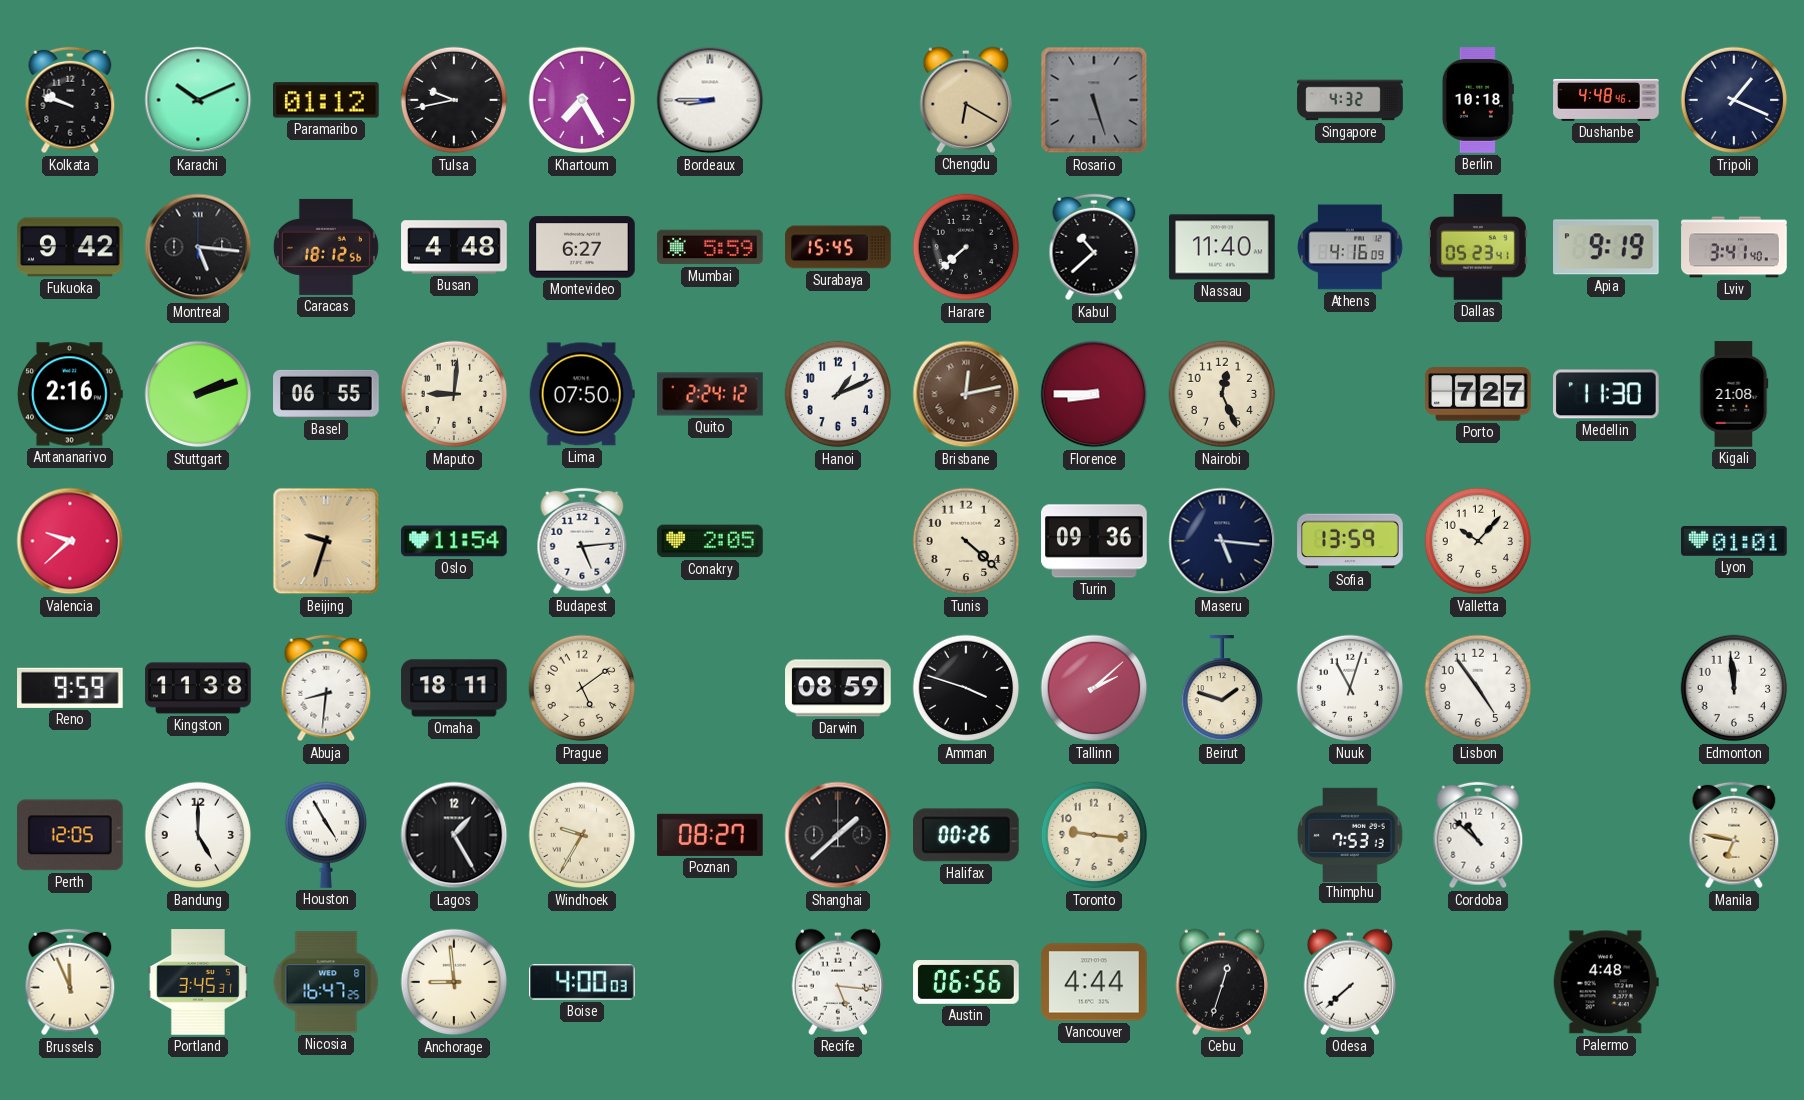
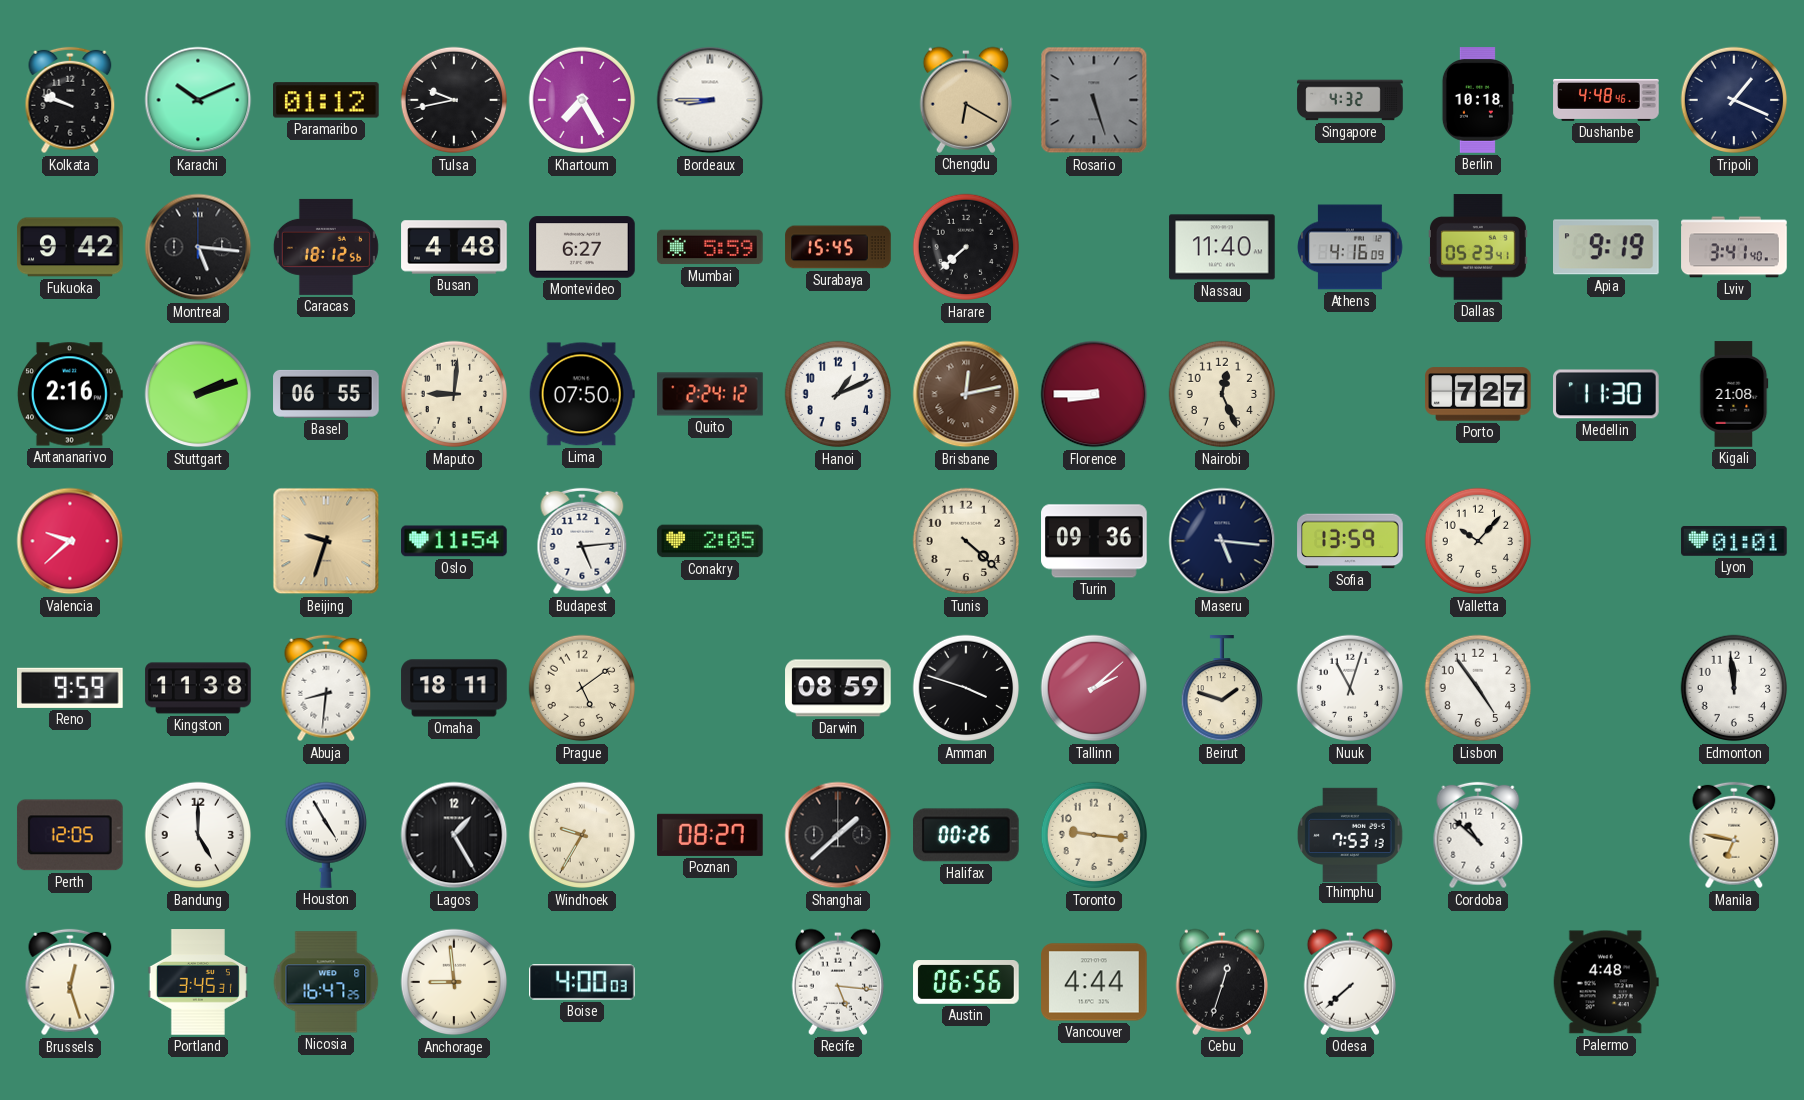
Kabul: 10:38 -> none (1094, 247)
Brussels: 11:56 -> 12:27 (70, 982)
